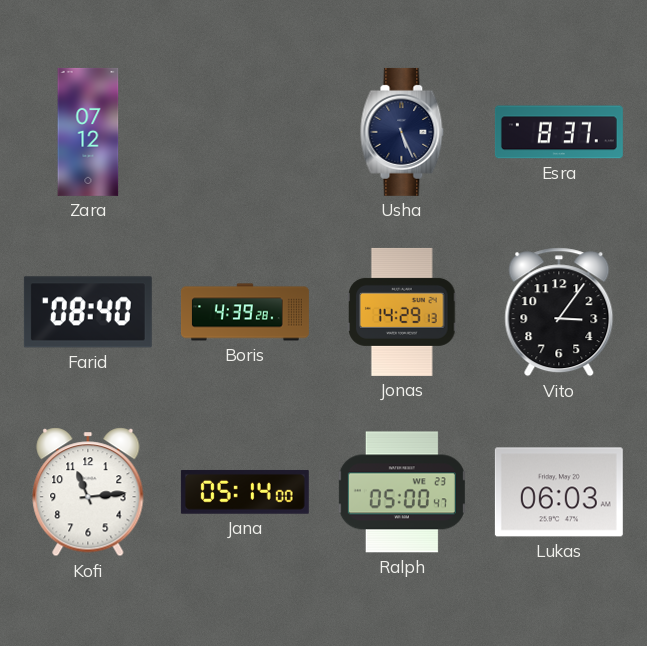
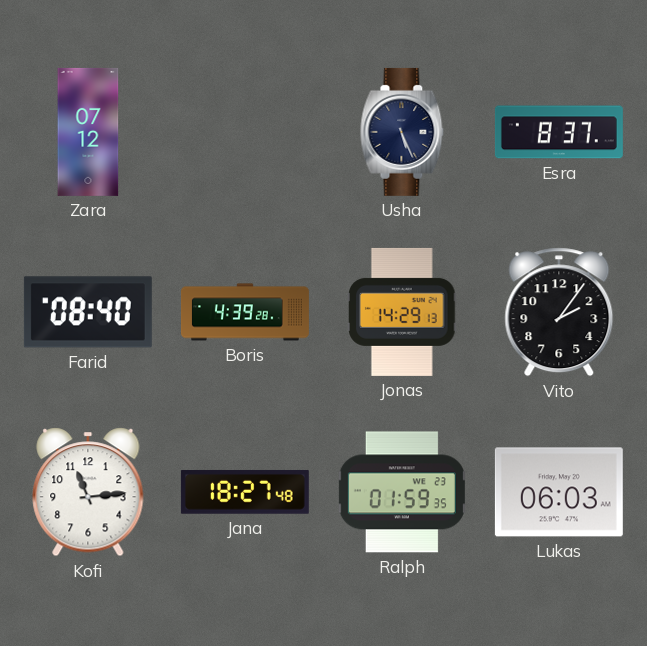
Vito: 3:06 -> 2:06 (559, 312)
Jana: 05:14 -> 18:27 (245, 492)
Ralph: 05:00 -> 01:59 (402, 492)
